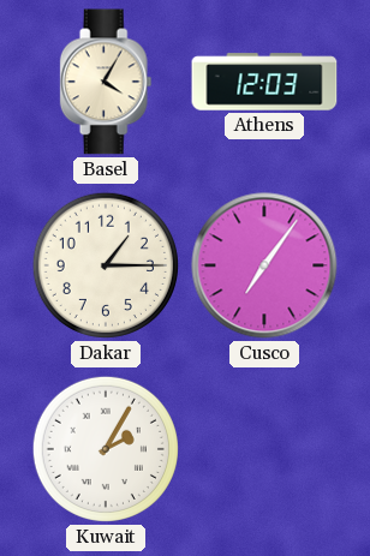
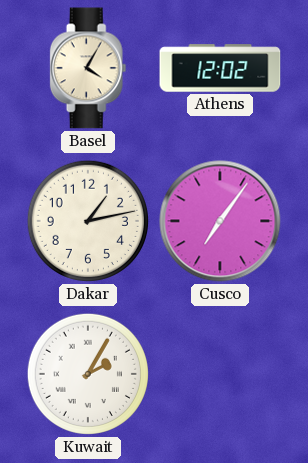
Athens: 12:03 -> 12:02 (220, 68)
Dakar: 1:15 -> 1:13 (88, 221)
